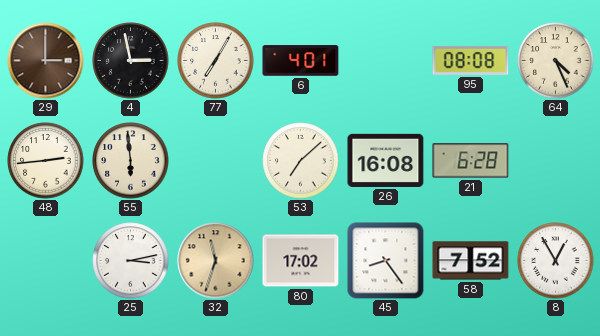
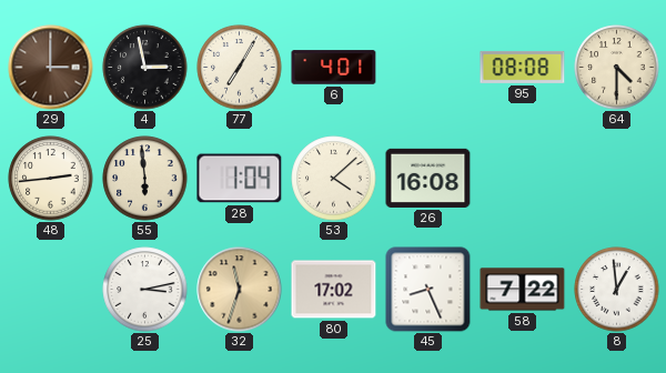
64: 4:26 -> 4:30 (617, 68)
28: none -> 1:04 (240, 179)
53: 7:08 -> 4:08 (334, 179)
21: 6:28 -> none (471, 161)
45: 8:24 -> 8:26 (428, 290)
58: 7:52 -> 7:22 (523, 290)
8: 12:55 -> 12:59 (617, 290)
